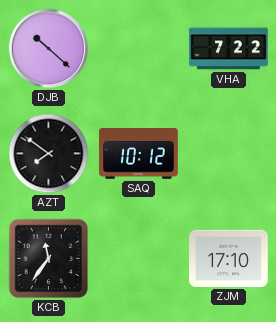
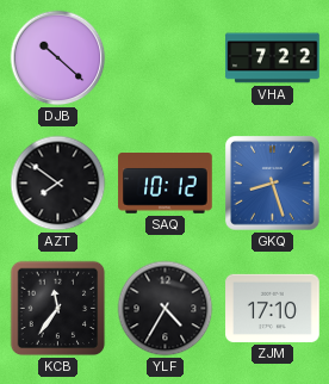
GKQ: none -> 8:27 (273, 184)
YLF: none -> 4:35 (166, 309)
